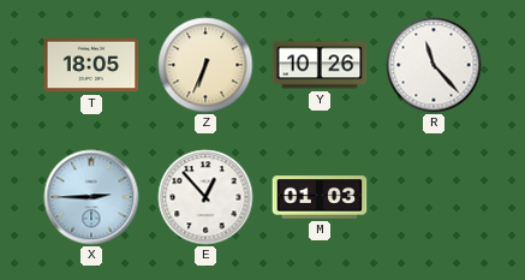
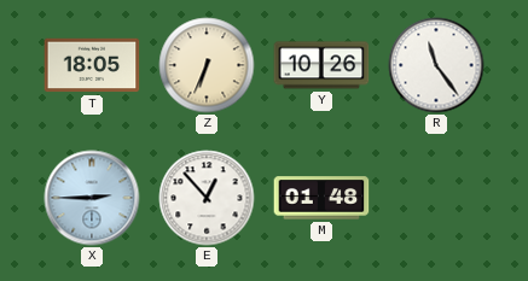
R: 11:23 -> 11:24 (436, 65)
M: 01:03 -> 01:48 (321, 198)
